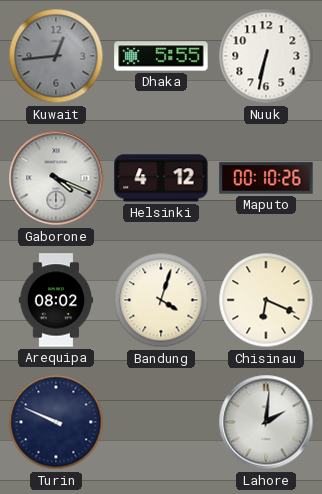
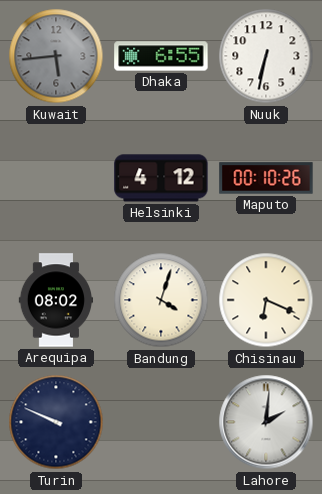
Kuwait: 12:44 -> 5:44 (56, 56)
Dhaka: 5:55 -> 6:55 (161, 56)
Gaborone: 4:19 -> none (56, 178)
